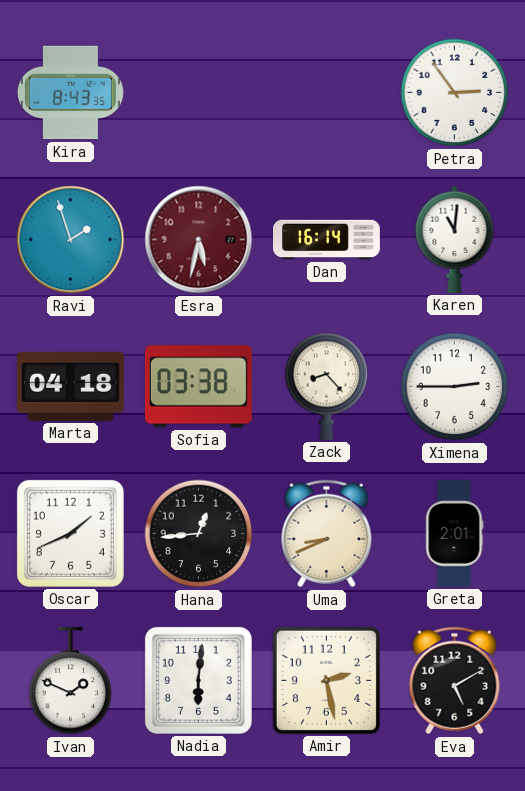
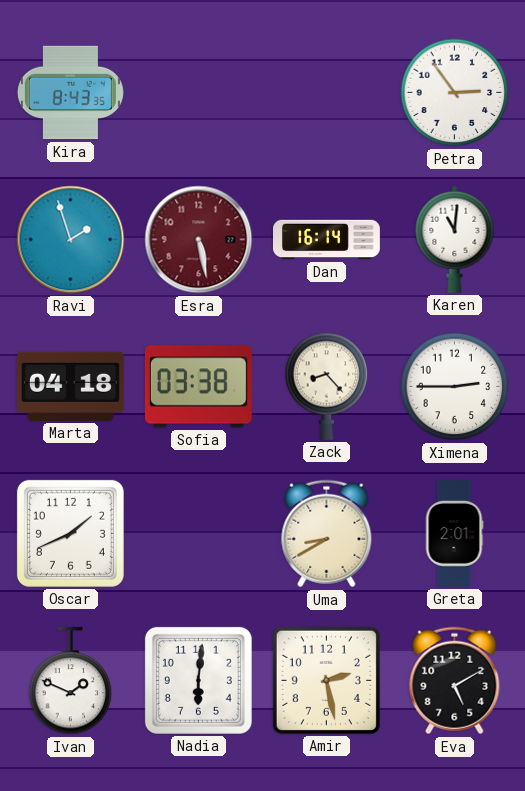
Esra: 5:32 -> 5:28 (199, 240)
Hana: 12:44 -> none (199, 534)
Uma: 8:41 -> 8:40 (327, 534)
